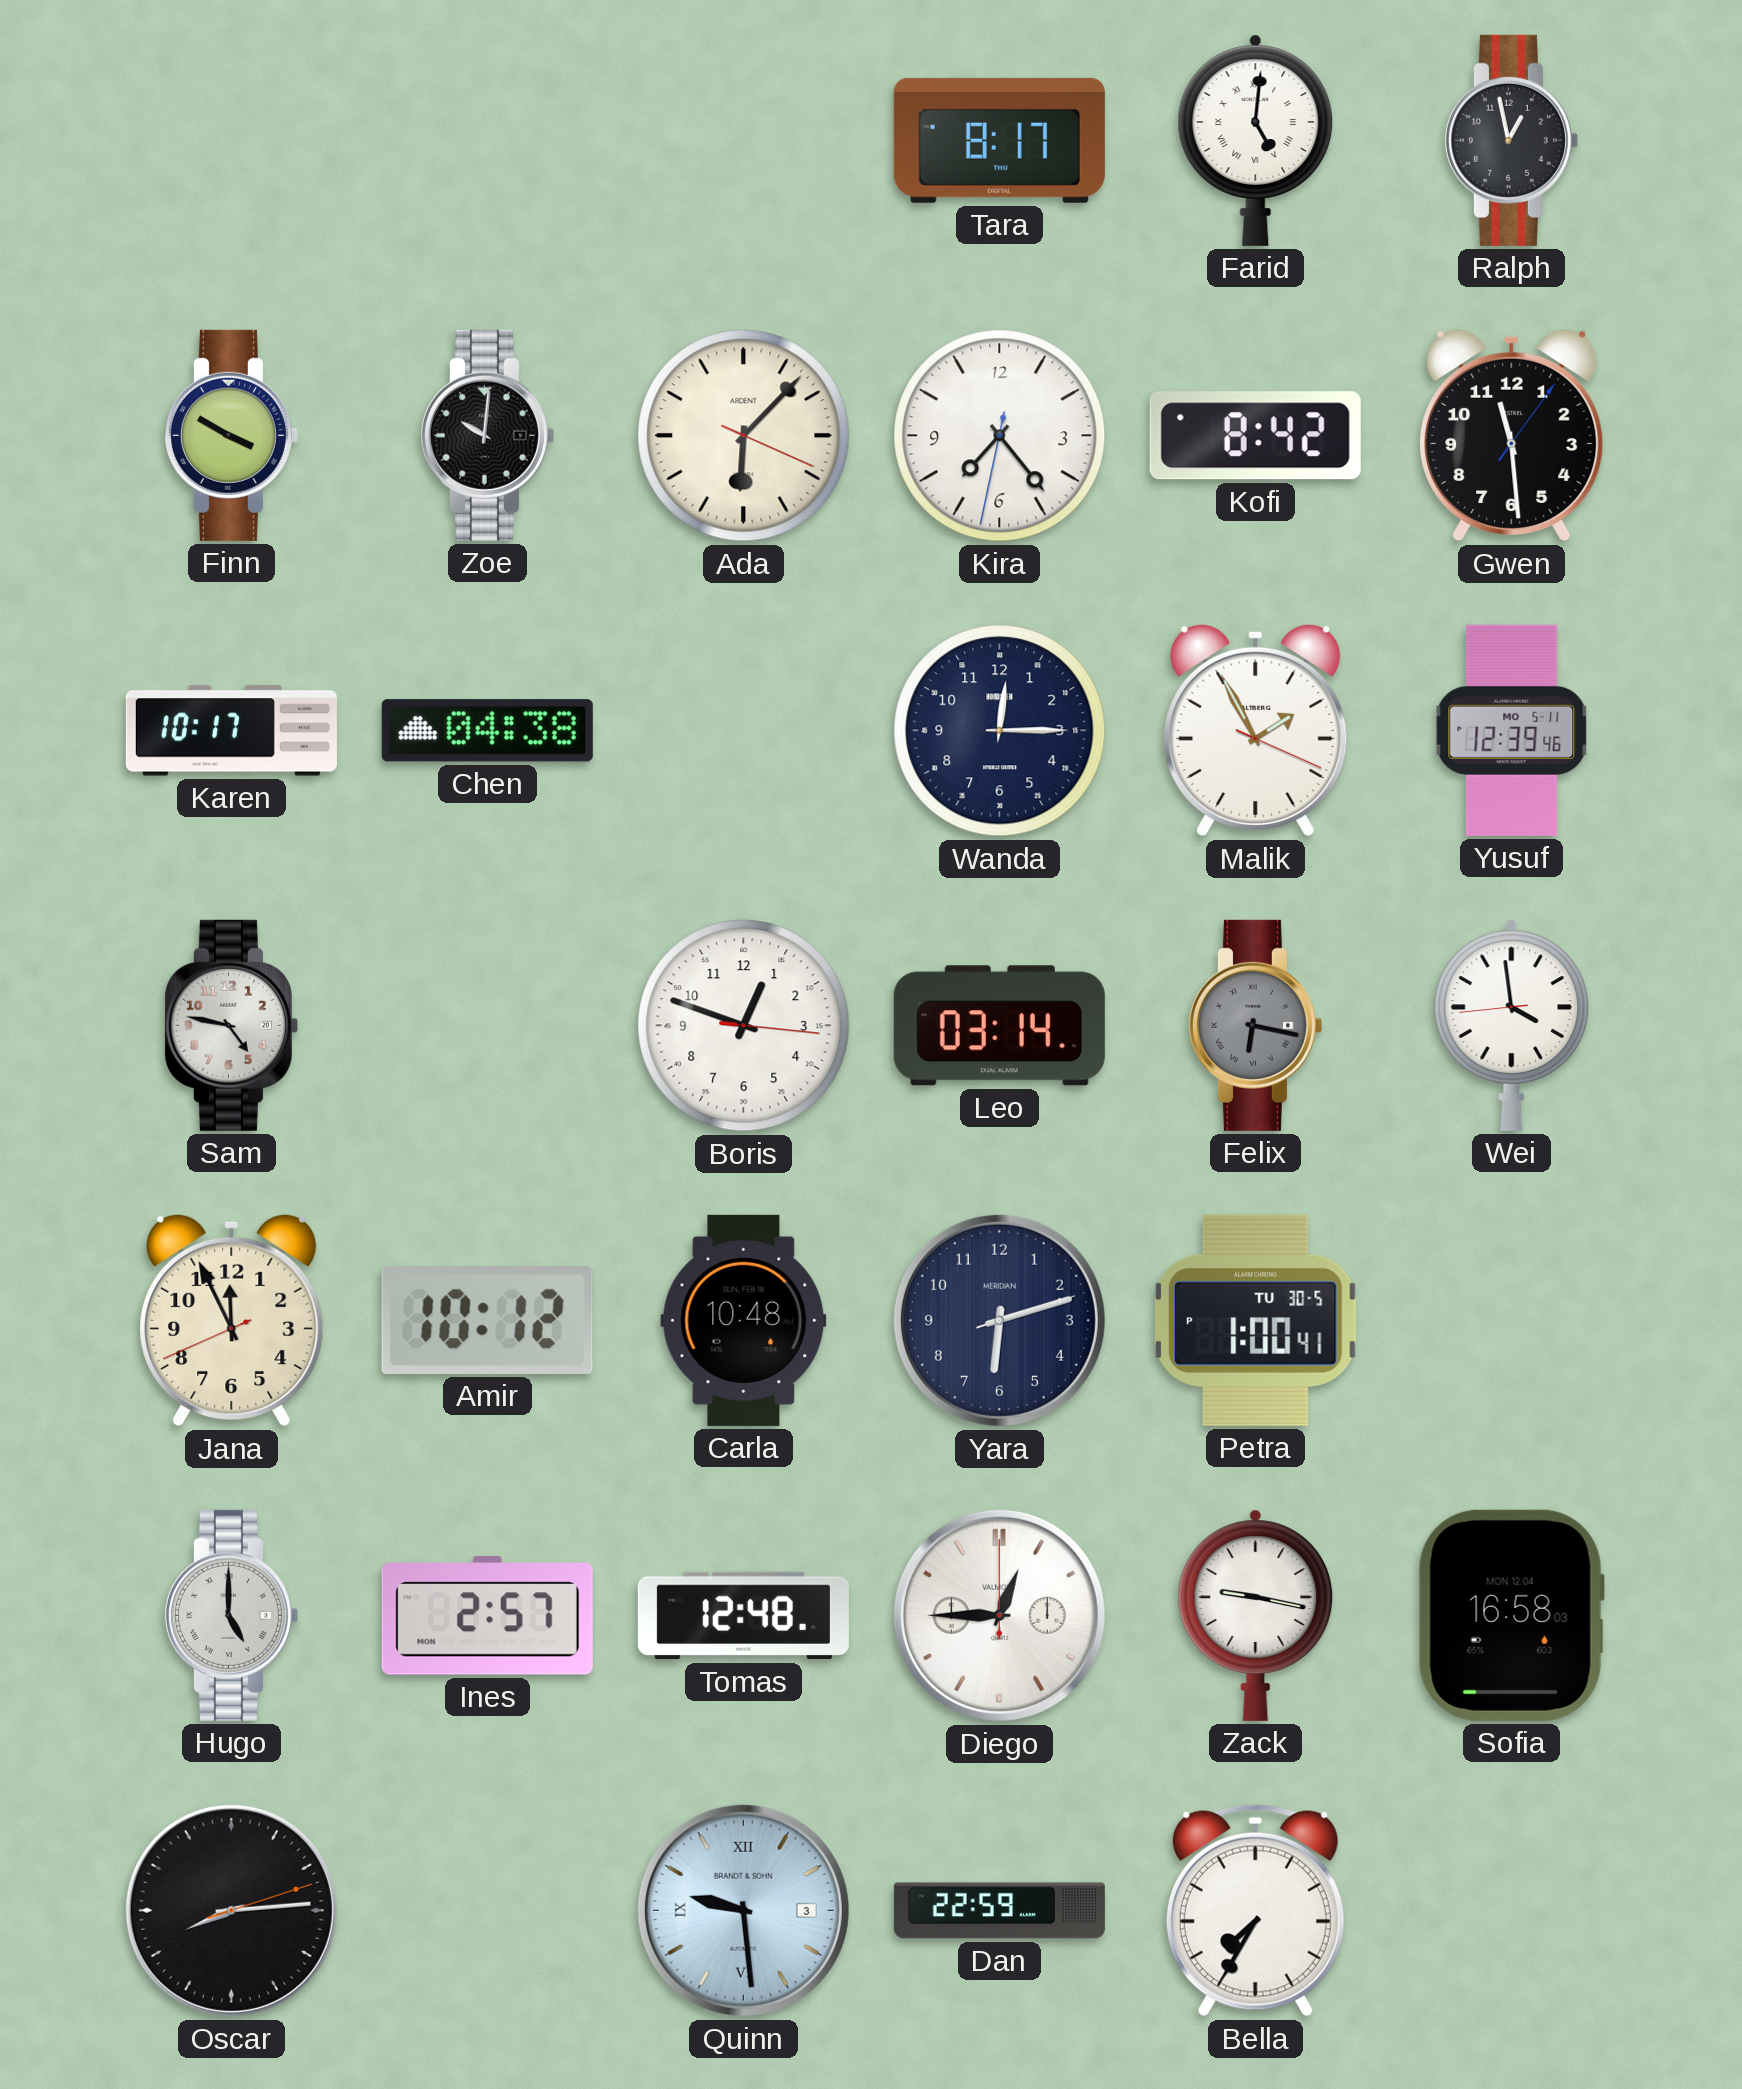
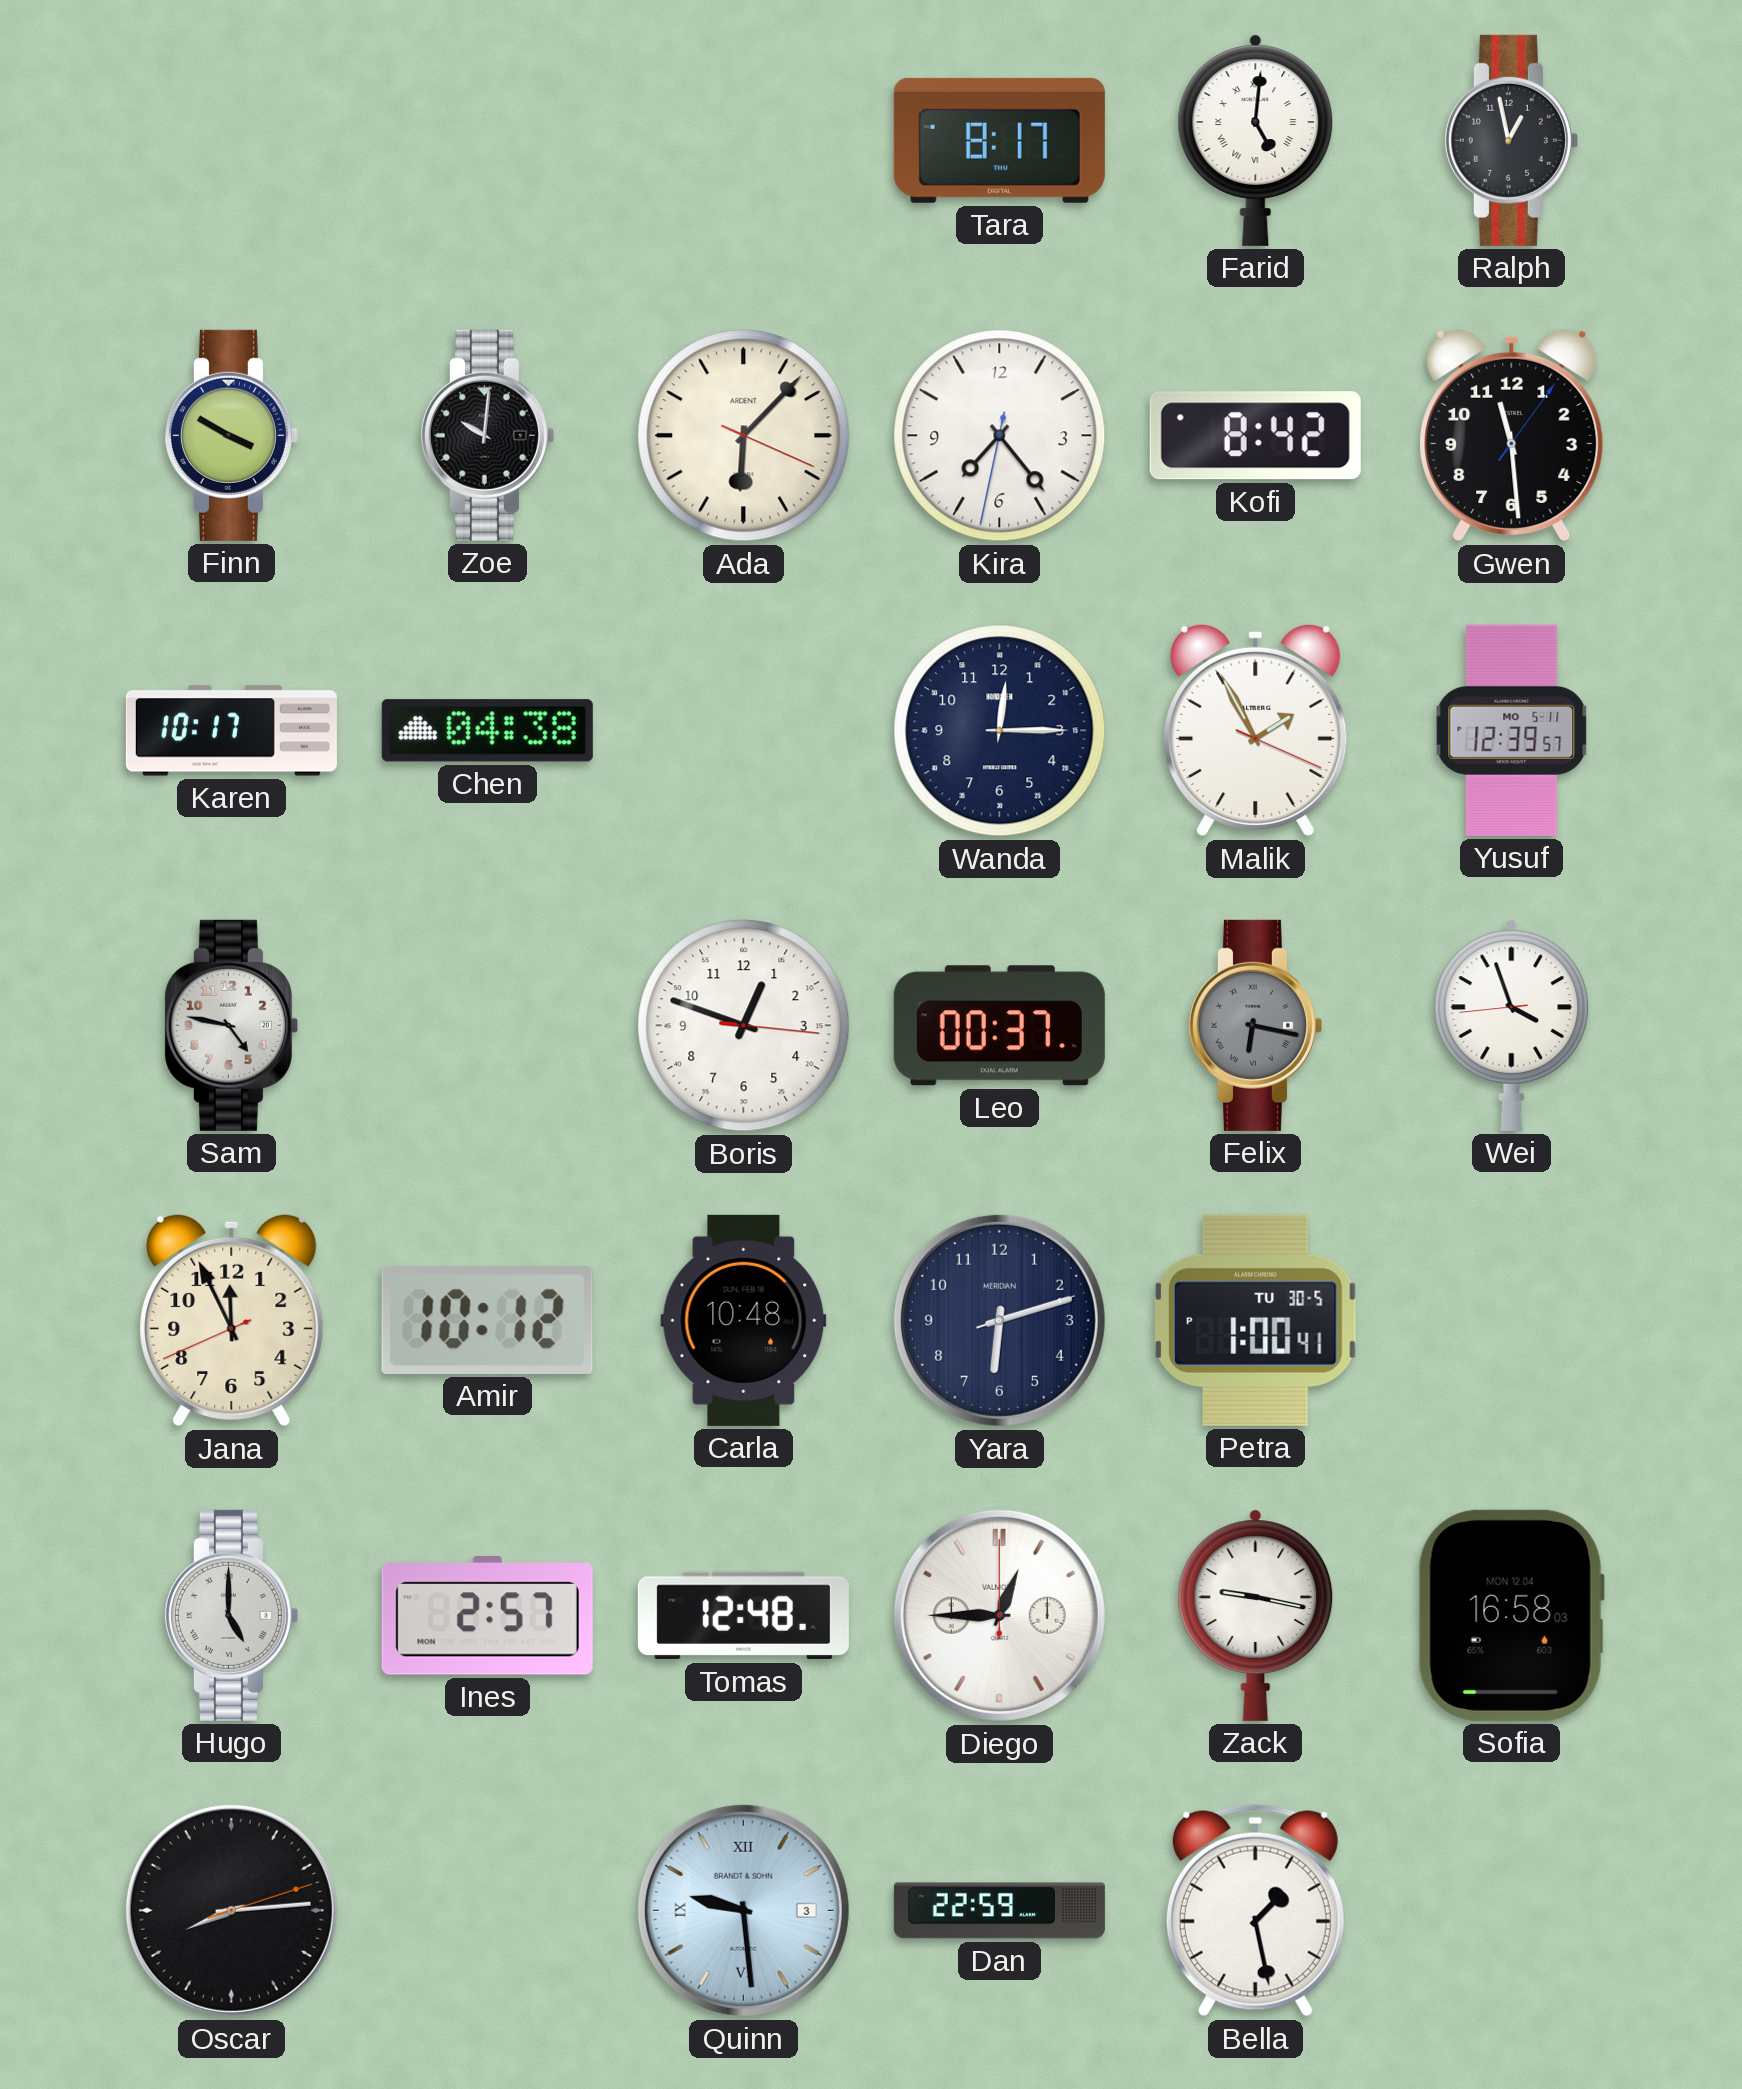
Yusuf: 12:39:46 -> 12:39:57 (1512, 730)
Leo: 03:14 -> 00:37 (999, 1026)
Wei: 3:58 -> 3:56 (1512, 1025)
Bella: 7:35 -> 1:28 (1255, 1911)
